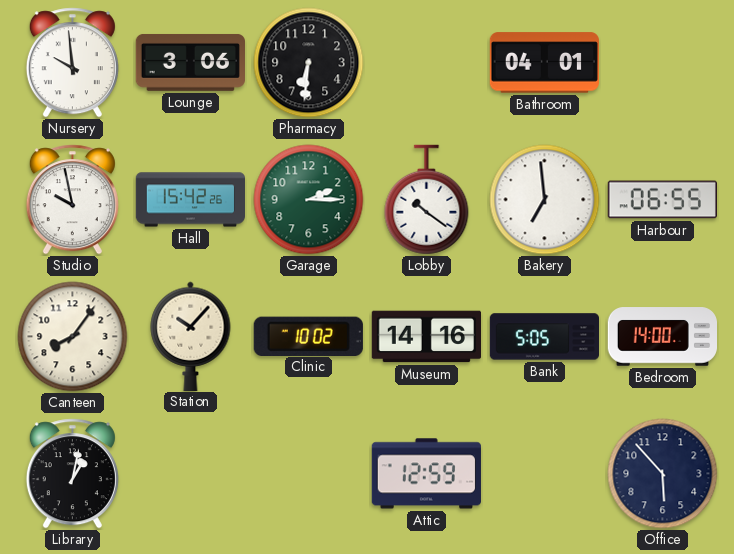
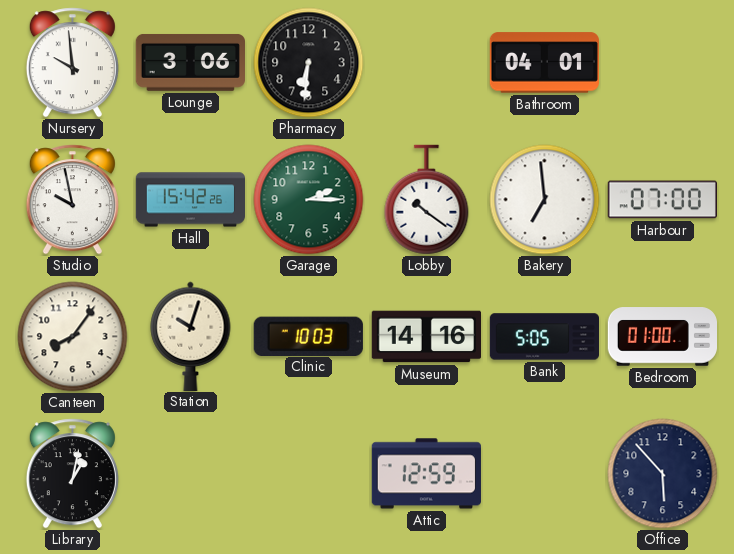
Harbour: 06:55 -> 07:00 (662, 200)
Station: 10:07 -> 10:03 (191, 336)
Clinic: 10:02 -> 10:03 (308, 336)
Bedroom: 14:00 -> 01:00 (662, 337)
